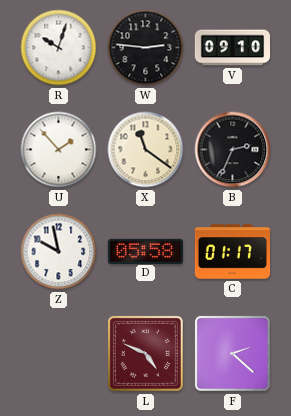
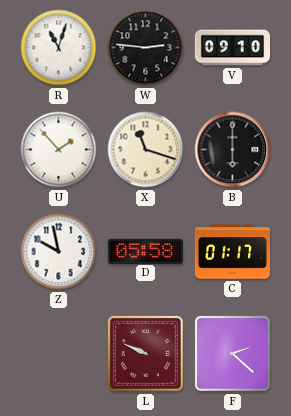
R: 10:03 -> 11:03 (59, 48)
X: 11:21 -> 11:18 (146, 150)
B: 2:34 -> 6:00 (233, 150)
L: 4:49 -> 9:49 (145, 353)
